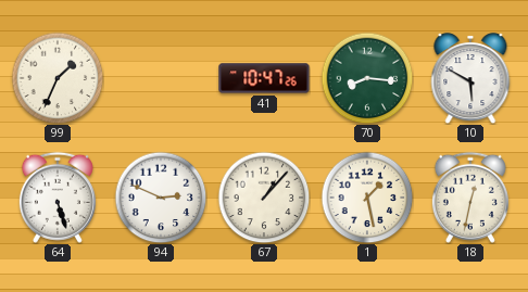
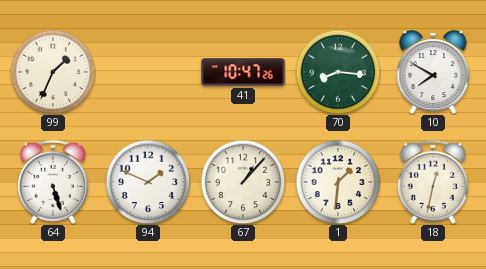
10: 5:50 -> 7:50 (433, 72)
94: 2:49 -> 1:49 (148, 182)
1: 1:28 -> 1:31 (338, 182)
